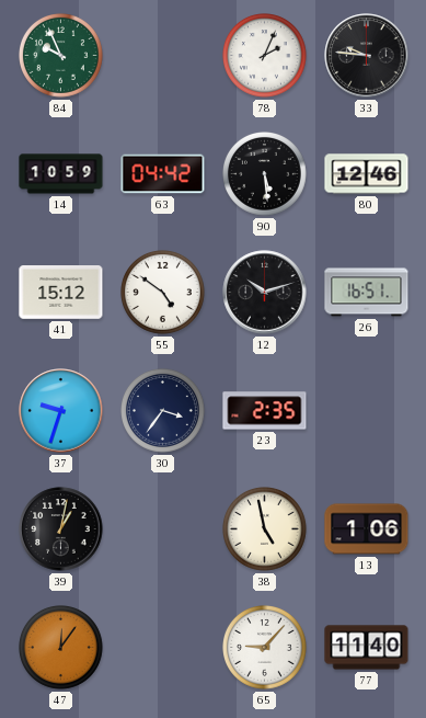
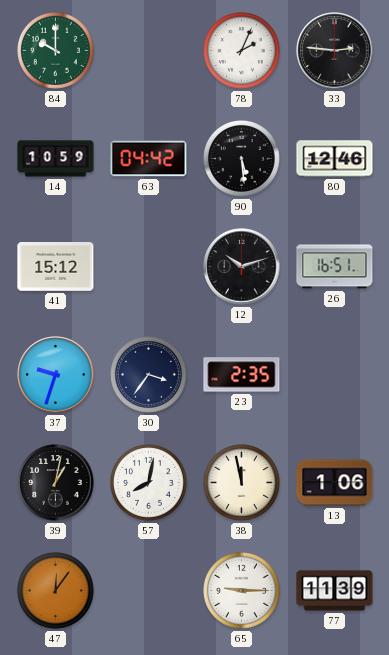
84: 9:56 -> 10:00 (56, 51)
33: 9:46 -> 2:46 (335, 51)
55: 4:51 -> none (163, 293)
57: none -> 8:02 (149, 483)
38: 4:58 -> 11:58 (242, 483)
65: 9:07 -> 9:15 (242, 591)
77: 11:40 -> 11:39 (335, 591)
